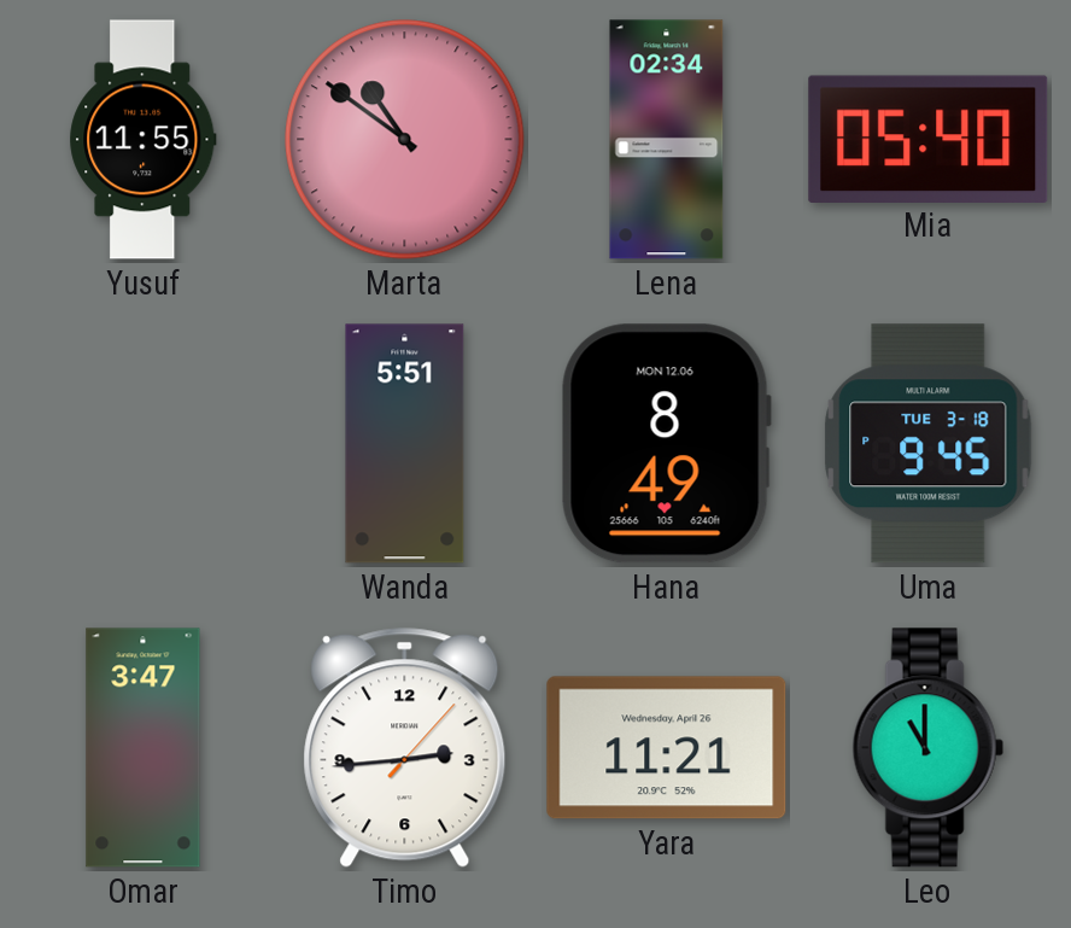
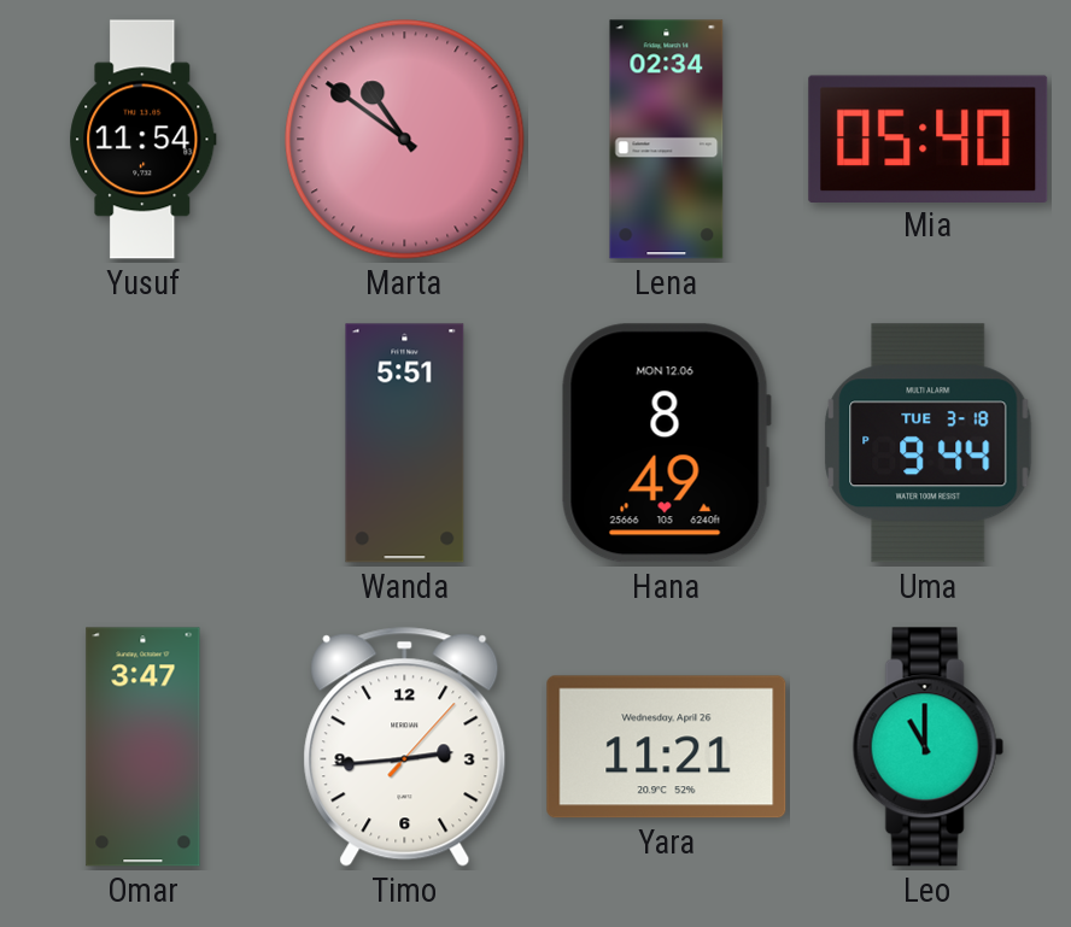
Yusuf: 11:55 -> 11:54 (144, 140)
Uma: 9:45 -> 9:44 (929, 444)
